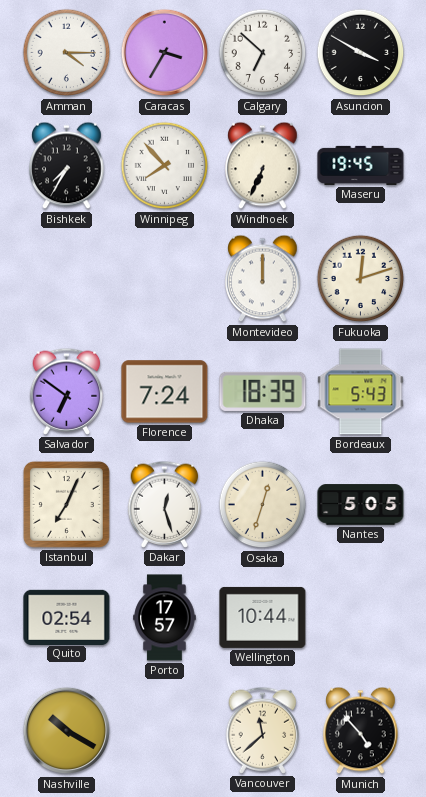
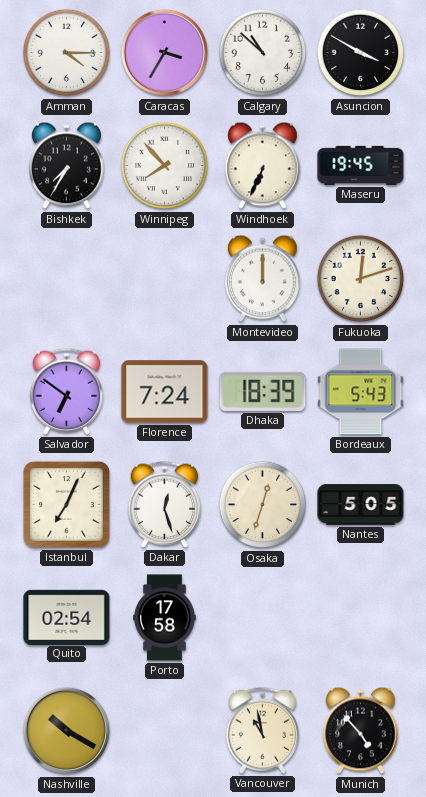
Calgary: 6:52 -> 10:52 (263, 53)
Porto: 17:57 -> 17:58 (165, 618)
Wellington: 10:44 -> none (263, 617)
Vancouver: 11:38 -> 10:58 (263, 730)
